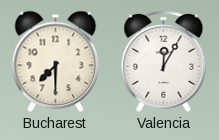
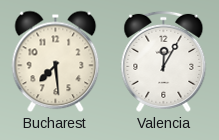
Bucharest: 7:30 -> 7:29 (56, 62)
